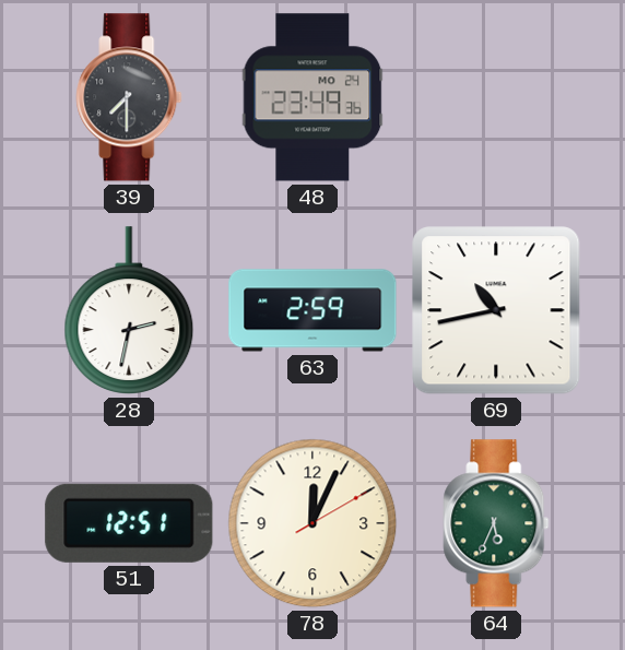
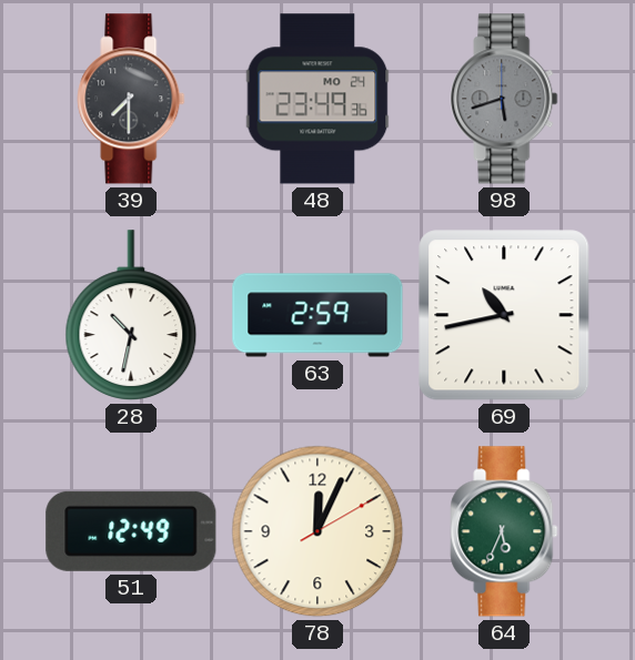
98: none -> 5:42 (504, 99)
28: 2:32 -> 10:32 (131, 315)
51: 12:51 -> 12:49 (131, 531)
